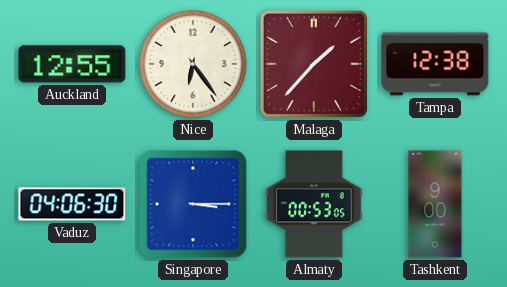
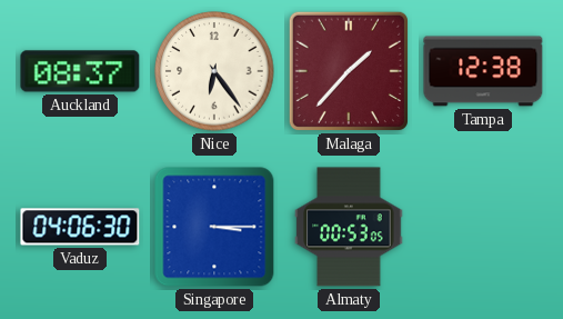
Auckland: 12:55 -> 08:37 (80, 71)
Tashkent: 9:00 -> none (435, 204)
